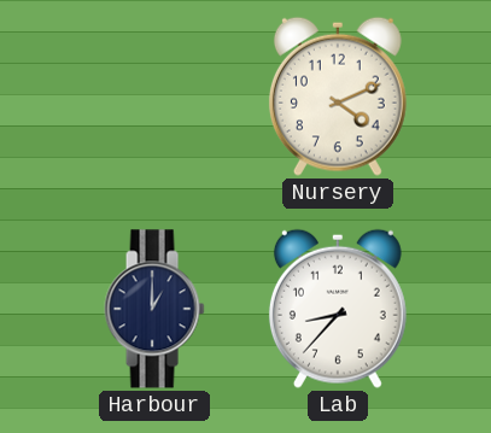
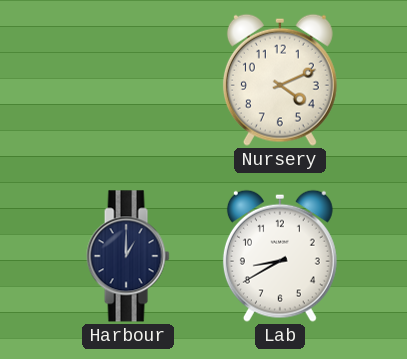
Lab: 8:37 -> 8:40 (280, 256)
